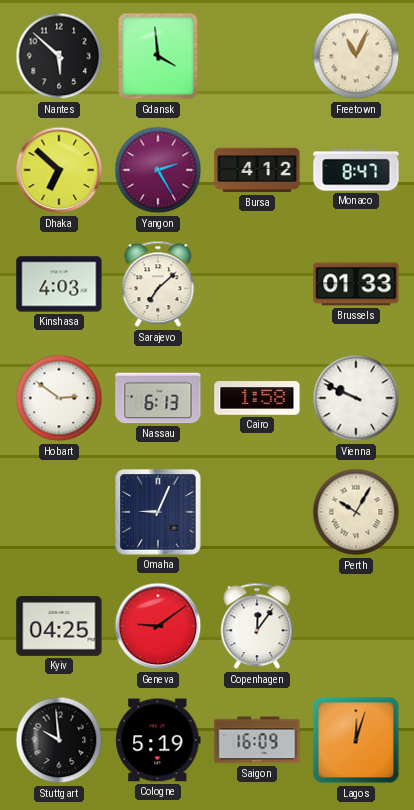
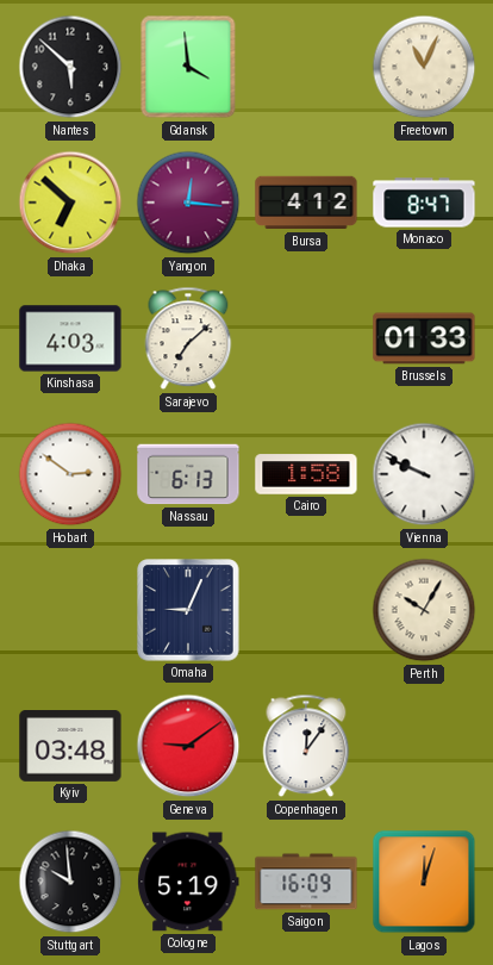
Yangon: 2:25 -> 12:16 (188, 203)
Kyiv: 04:25 -> 03:48 (70, 747)
